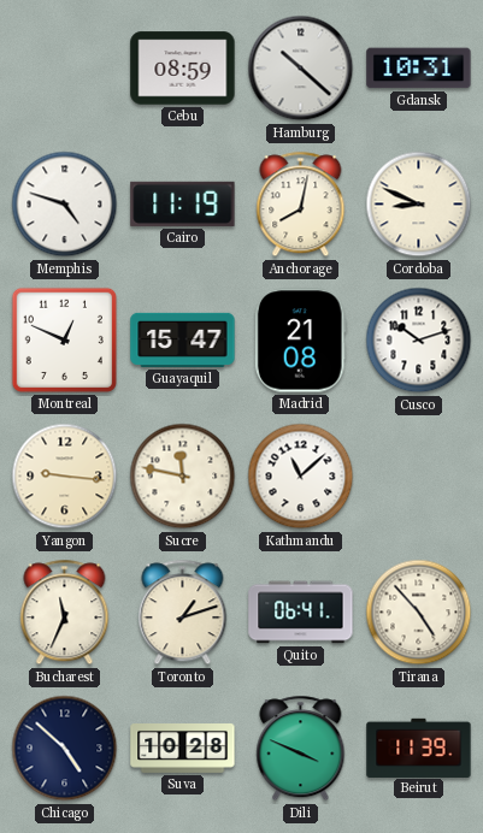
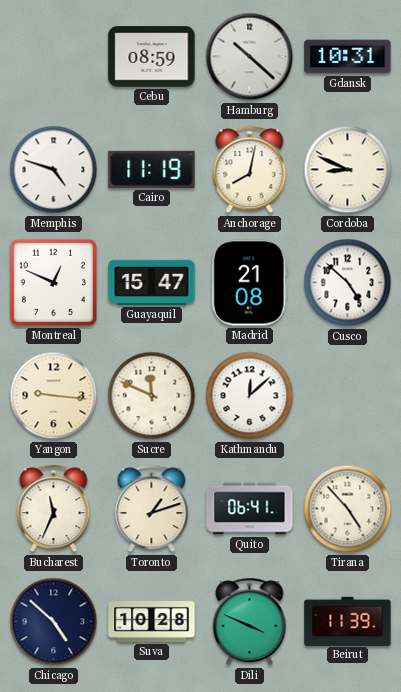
Cusco: 10:12 -> 4:52 (348, 283)
Sucre: 11:47 -> 11:49 (152, 396)
Kathmandu: 11:08 -> 12:08 (250, 396)
